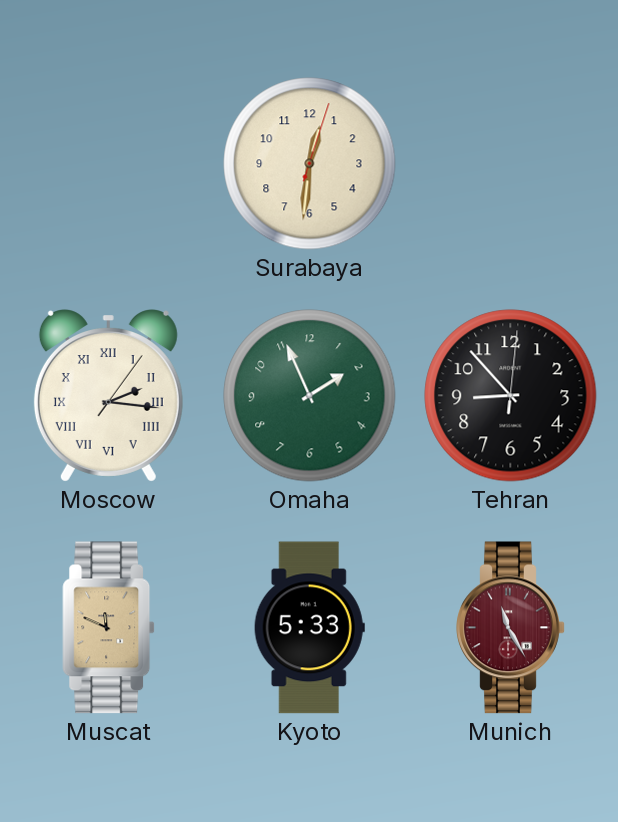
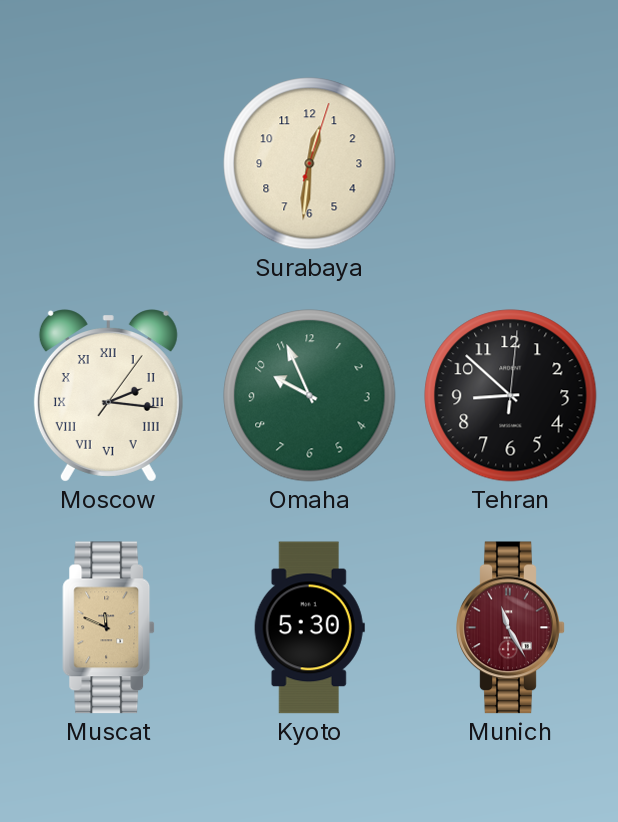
Omaha: 1:56 -> 9:56 (310, 396)
Tehran: 8:53 -> 8:52 (511, 396)
Kyoto: 5:33 -> 5:30 (309, 628)
